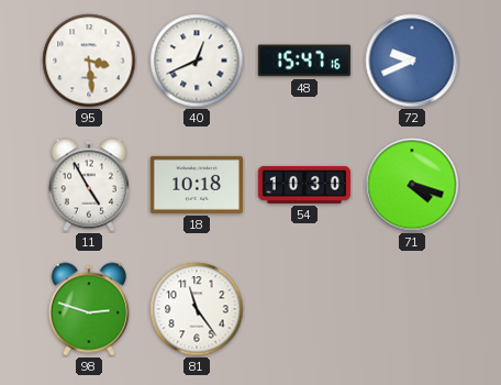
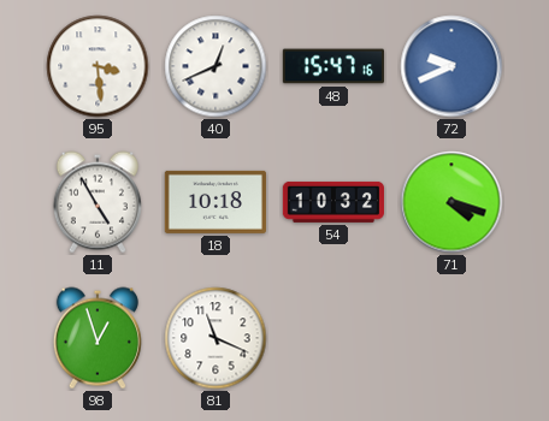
54: 10:30 -> 10:32 (333, 202)
98: 2:48 -> 12:57 (98, 338)
81: 11:24 -> 11:19 (216, 338)
